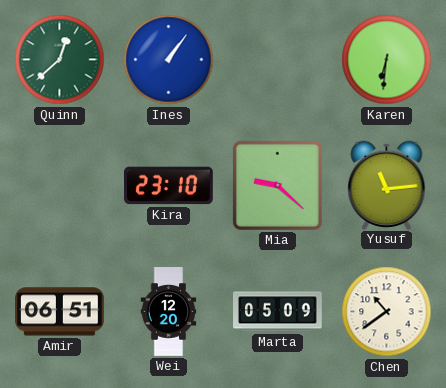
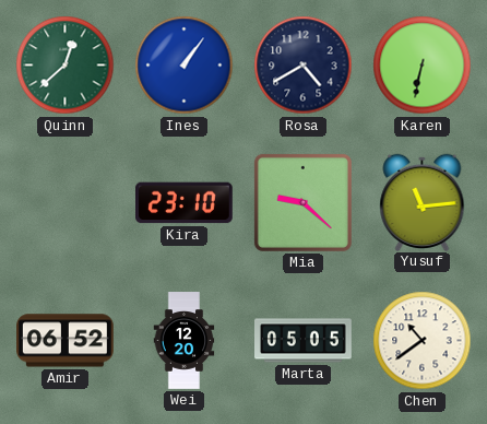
Rosa: none -> 4:40 (304, 66)
Karen: 6:31 -> 6:32 (423, 66)
Amir: 06:51 -> 06:52 (66, 341)
Marta: 05:09 -> 05:05 (304, 341)
